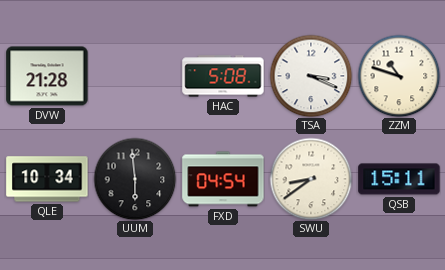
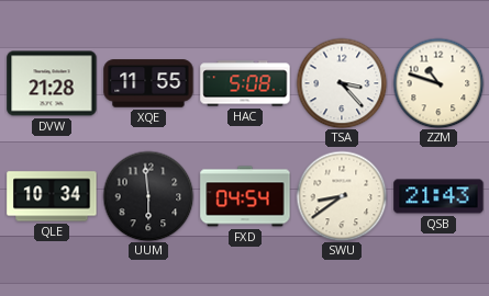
XQE: none -> 11:55 (148, 83)
TSA: 3:19 -> 3:23 (342, 83)
QSB: 15:11 -> 21:43 (438, 196)
